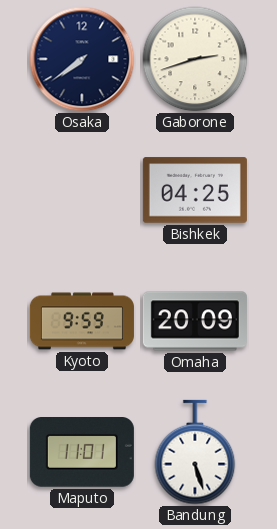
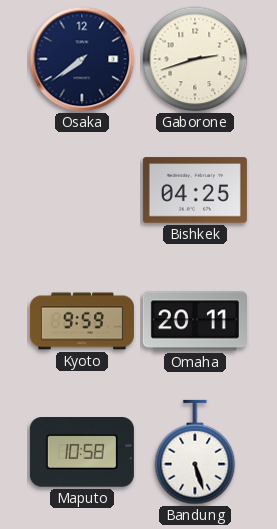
Omaha: 20:09 -> 20:11 (195, 321)
Maputo: 11:01 -> 10:58 (82, 453)
